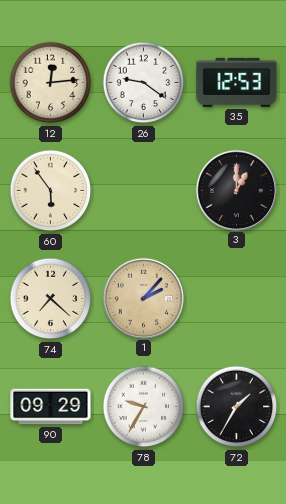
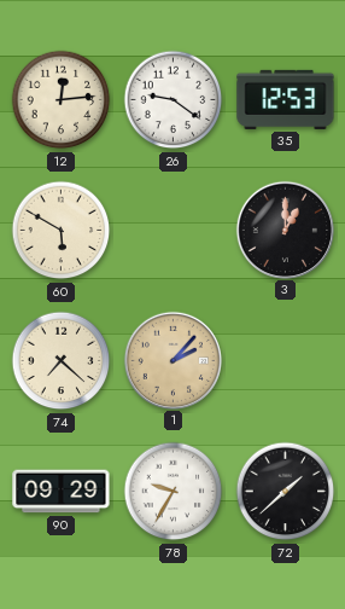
60: 5:54 -> 5:50 (62, 231)
72: 1:35 -> 1:38 (286, 492)
